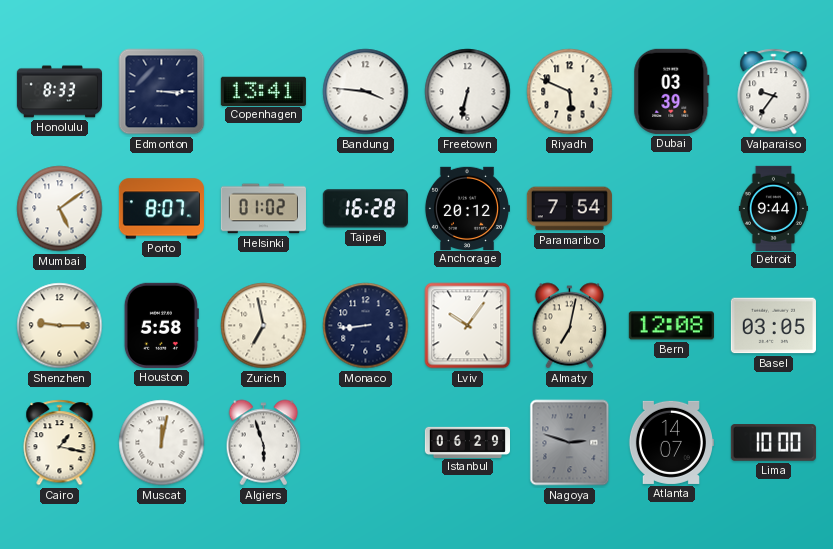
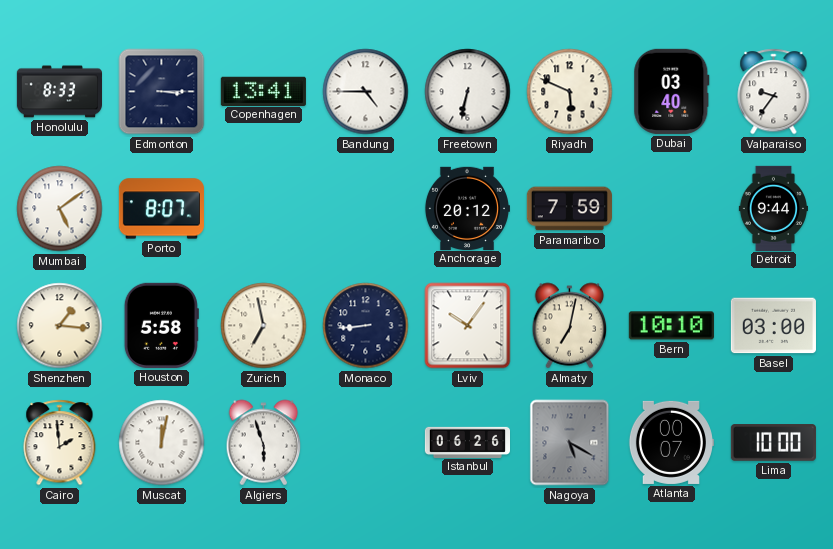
Bandung: 3:46 -> 4:45 (366, 92)
Dubai: 03:39 -> 03:40 (672, 91)
Helsinki: 01:02 -> none (263, 209)
Taipei: 16:28 -> none (365, 209)
Paramaribo: 7:54 -> 7:59 (569, 209)
Shenzhen: 9:15 -> 1:16 (60, 326)
Bern: 12:08 -> 10:10 (671, 326)
Basel: 03:05 -> 03:00 (773, 326)
Cairo: 1:17 -> 1:59 (60, 443)
Istanbul: 06:29 -> 06:26 (467, 442)
Nagoya: 2:48 -> 5:20 (570, 443)
Atlanta: 14:07 -> 00:07 (671, 442)
